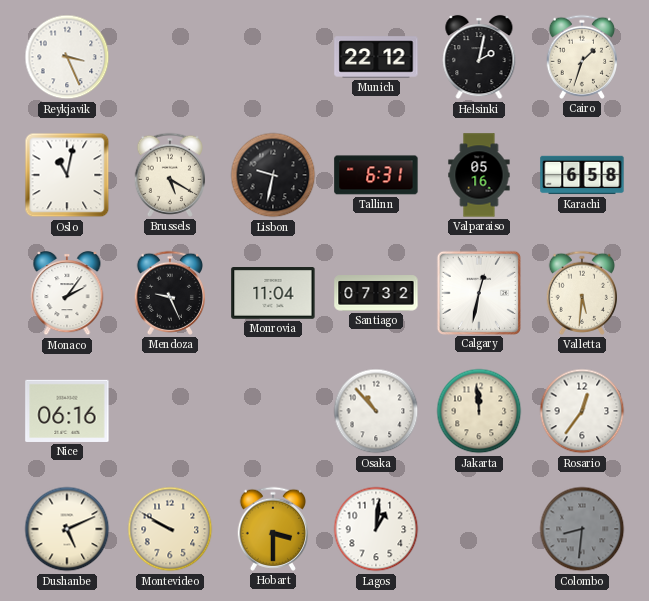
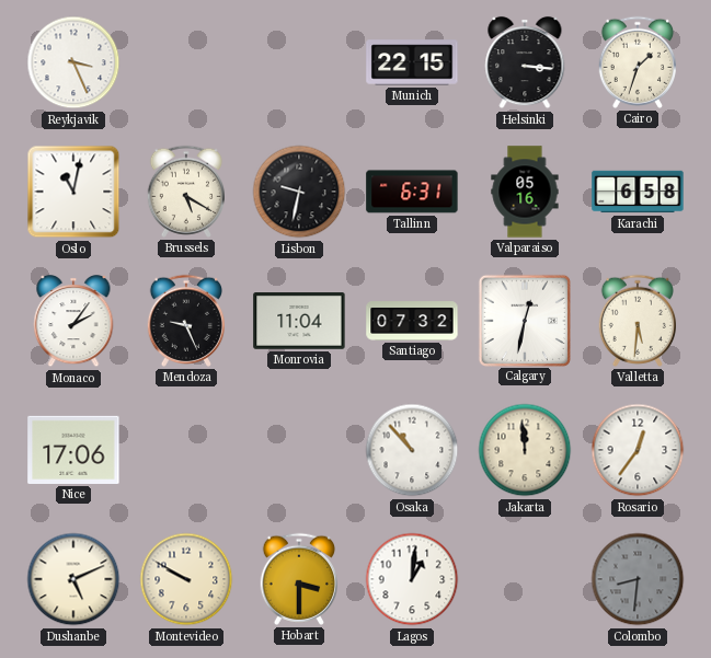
Munich: 22:12 -> 22:15 (412, 62)
Helsinki: 2:02 -> 3:16 (525, 62)
Nice: 06:16 -> 17:06 (73, 450)
